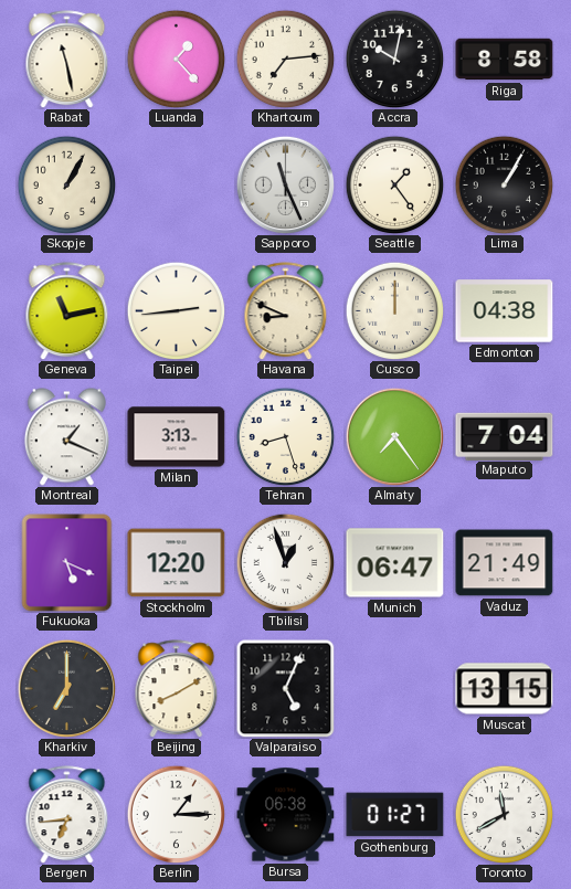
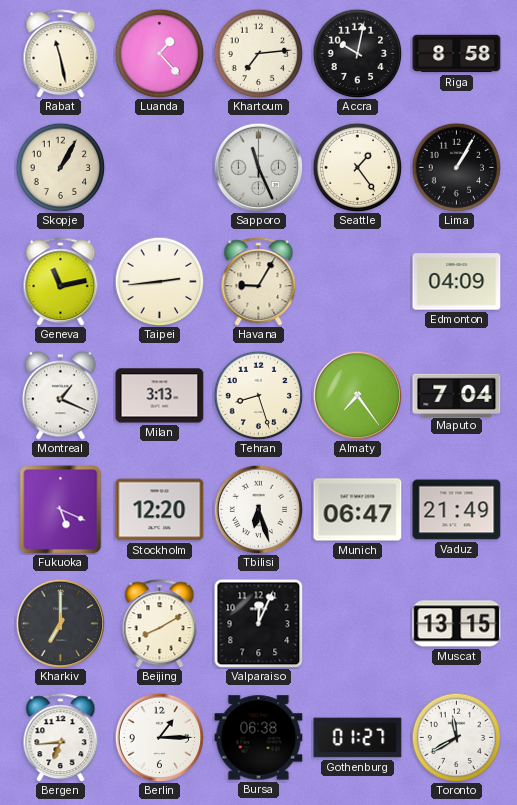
Havana: 8:49 -> 9:05 (259, 282)
Cusco: 12:00 -> none (394, 310)
Edmonton: 04:38 -> 04:09 (457, 282)
Tbilisi: 12:57 -> 6:27 (258, 509)
Valparaiso: 5:04 -> 12:04 (258, 623)
